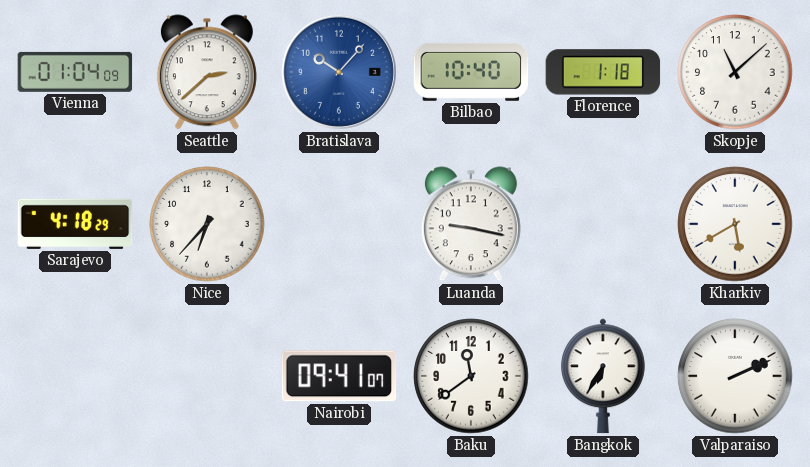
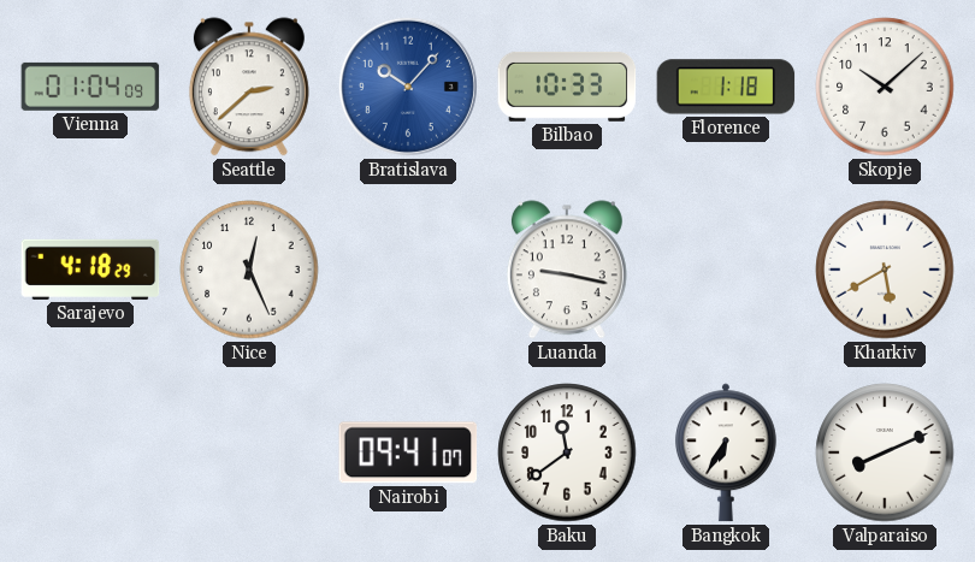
Bilbao: 10:40 -> 10:33 (567, 87)
Skopje: 11:08 -> 10:08 (885, 87)
Nice: 6:37 -> 12:26 (249, 270)
Valparaiso: 2:11 -> 8:11 (885, 452)
